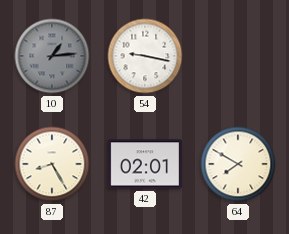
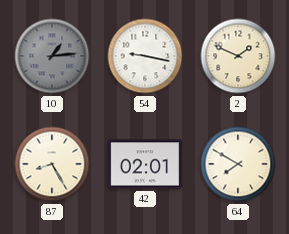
2: none -> 1:49 (238, 56)
